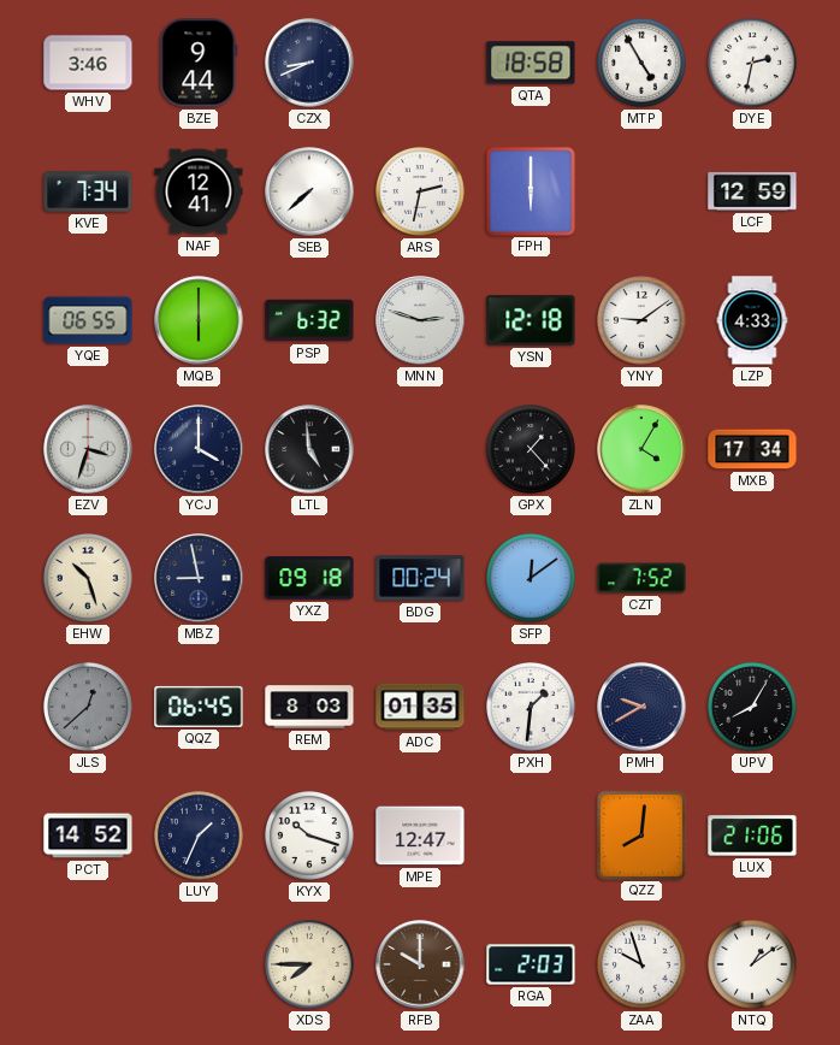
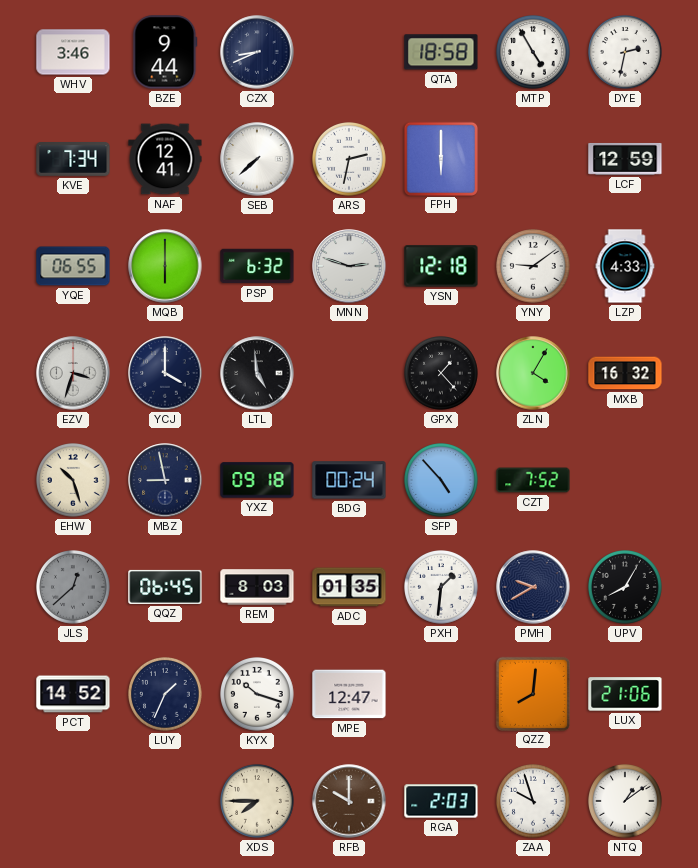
MXB: 17:34 -> 16:32 (625, 373)
SFP: 12:09 -> 4:53 (442, 481)
